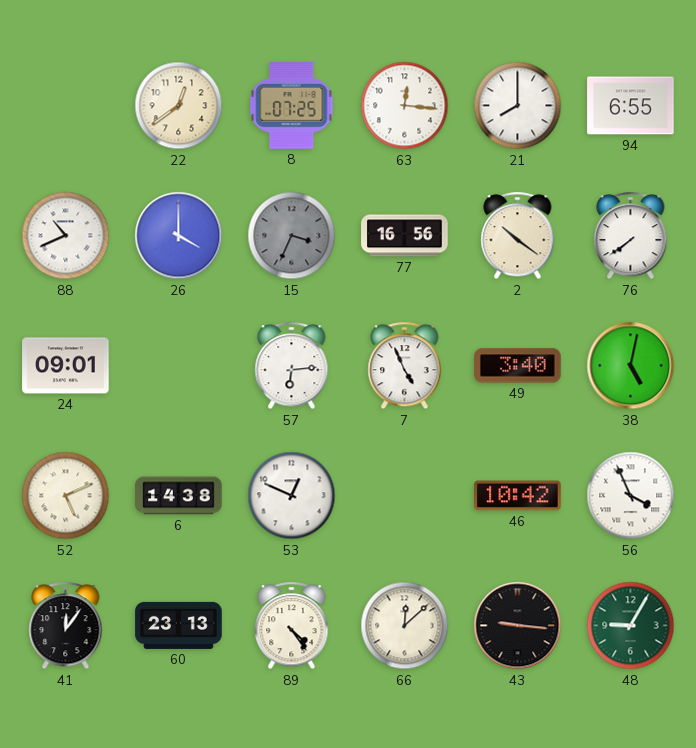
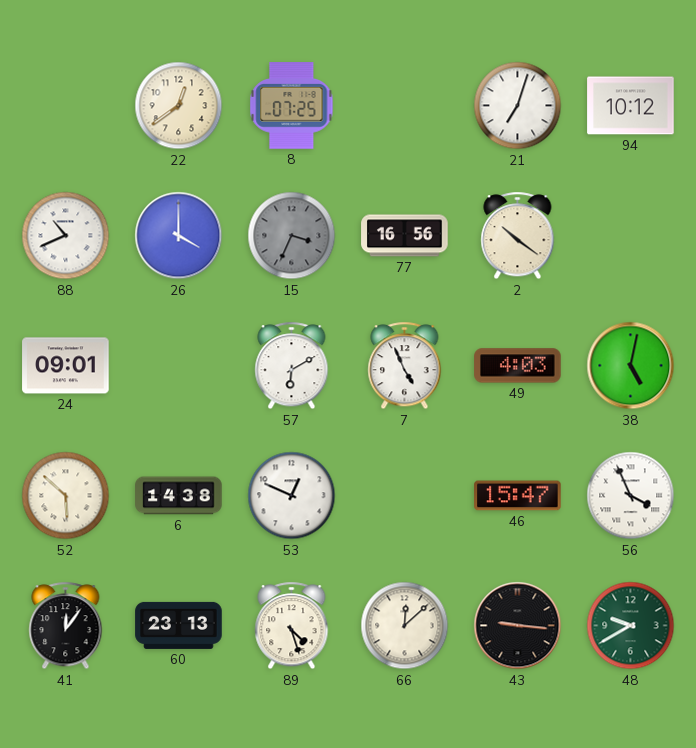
63: 12:16 -> none (405, 106)
21: 8:00 -> 7:03 (518, 106)
94: 6:55 -> 10:12 (631, 106)
76: 7:39 -> none (631, 236)
57: 6:14 -> 6:10 (292, 366)
49: 3:40 -> 4:03 (518, 366)
52: 5:11 -> 5:52 (66, 496)
46: 10:42 -> 15:47 (518, 496)
89: 4:24 -> 4:27 (292, 626)
48: 9:05 -> 9:40 (631, 626)
